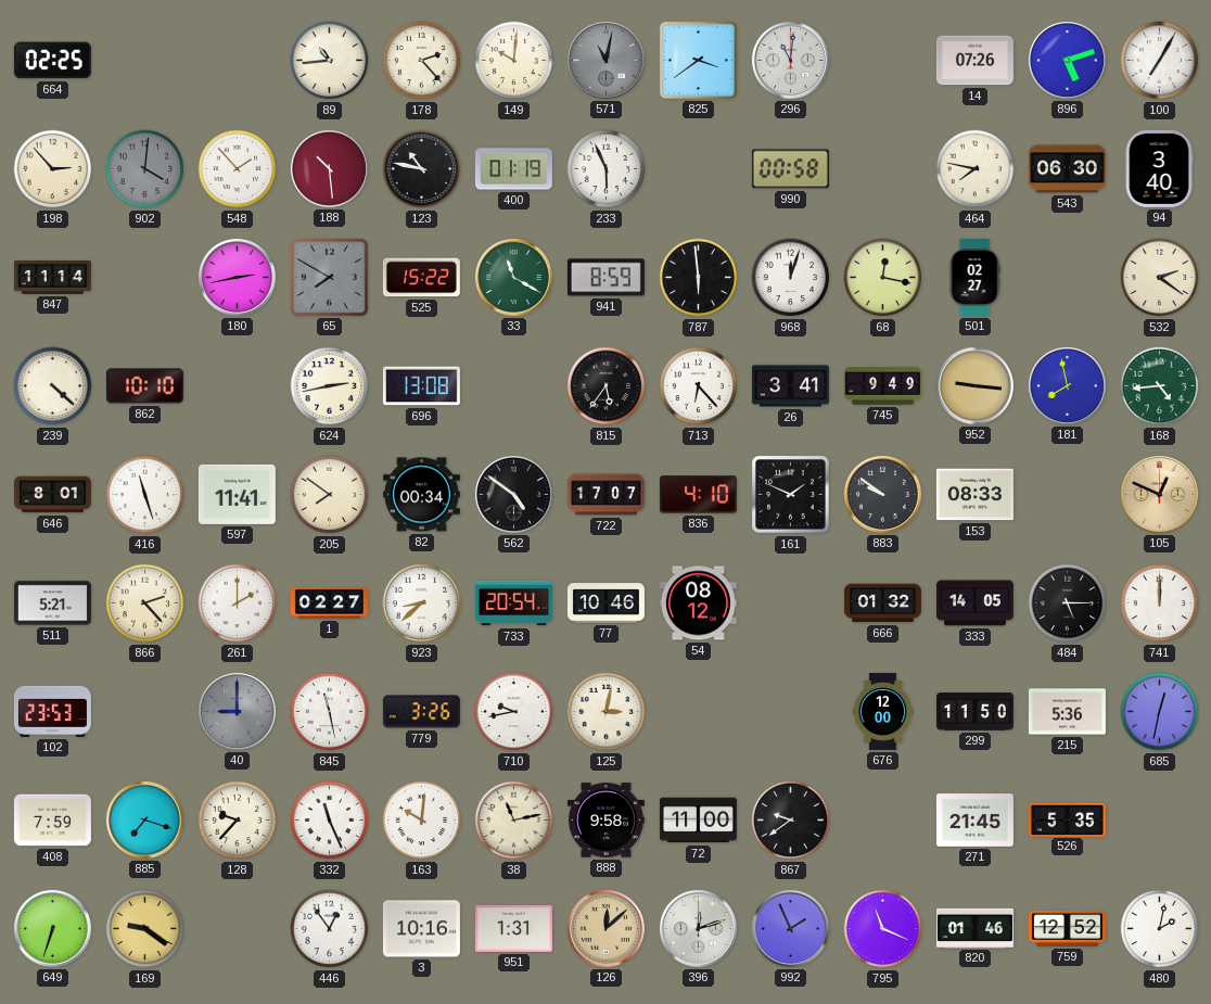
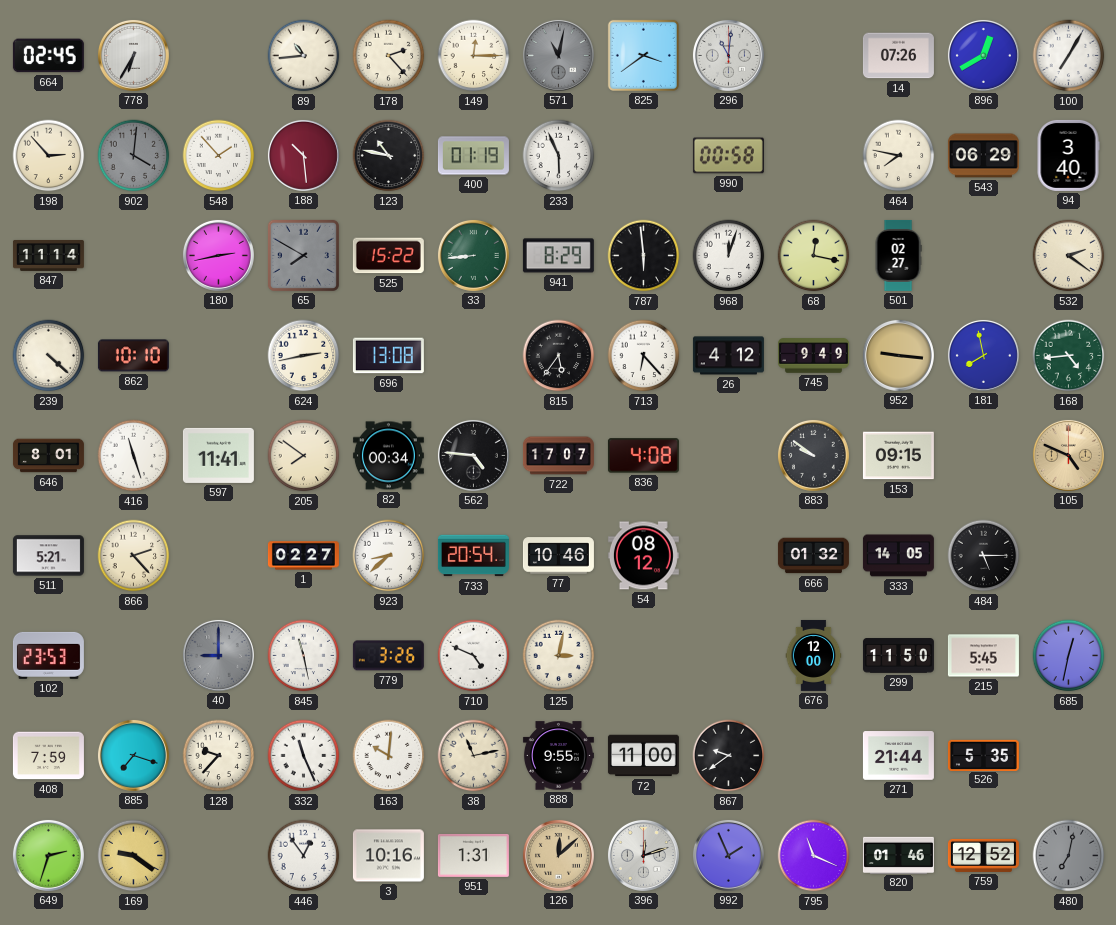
664: 02:25 -> 02:45 (48, 56)
778: none -> 6:35 (133, 55)
149: 10:01 -> 12:15 (474, 56)
896: 5:12 -> 12:40 (983, 55)
543: 06:30 -> 06:29 (983, 156)
33: 11:20 -> 8:44 (473, 255)
941: 8:59 -> 8:29 (558, 256)
26: 3:41 -> 4:12 (728, 356)
562: 4:51 -> 4:46 (473, 455)
836: 4:10 -> 4:08 (643, 456)
161: 1:49 -> none (791, 495)
153: 08:33 -> 09:15 (898, 456)
105: 12:49 -> 4:49 (1068, 455)
261: 2:00 -> none (238, 603)
741: 12:00 -> none (1160, 603)
710: 9:43 -> 4:49 (474, 656)
215: 5:36 -> 5:45 (983, 656)
888: 9:58 -> 9:55 (558, 756)
271: 21:45 -> 21:44 (898, 756)
649: 6:33 -> 2:33 (48, 855)
480: 2:02 -> 7:02 (1069, 856)
480 dial: white -> grey (1069, 856)
